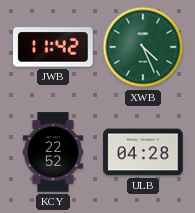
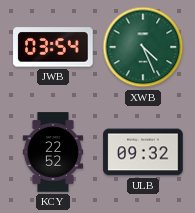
JWB: 11:42 -> 03:54 (53, 47)
ULB: 04:28 -> 09:32 (143, 152)
